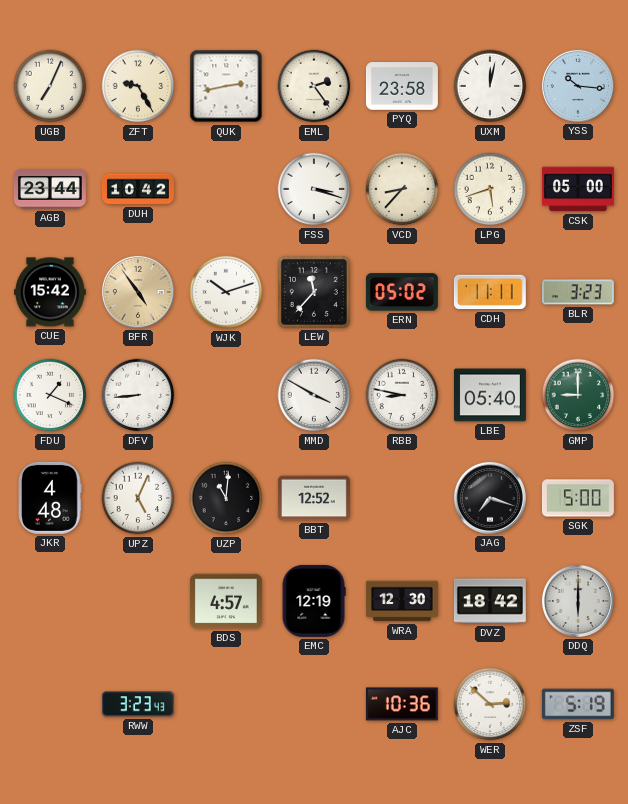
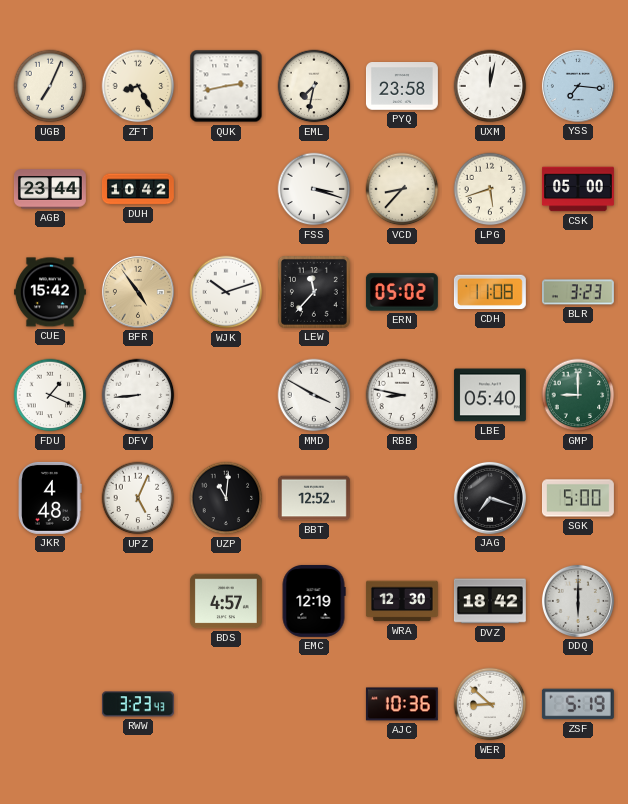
ZFT: 9:25 -> 8:25 (138, 86)
EML: 2:24 -> 7:32 (314, 86)
YSS: 10:16 -> 7:16 (578, 86)
CDH: 11:11 -> 11:08 (490, 292)
WER: 2:52 -> 8:52 (490, 704)
